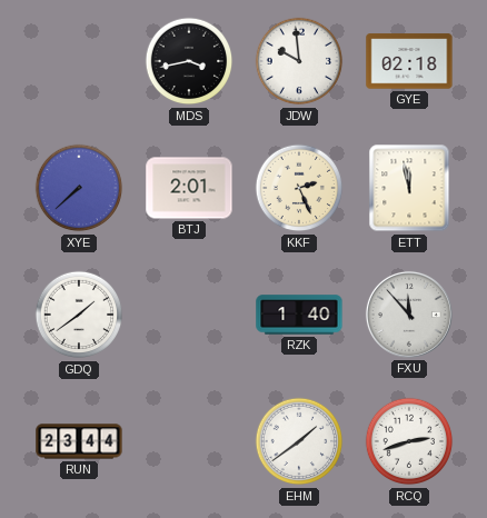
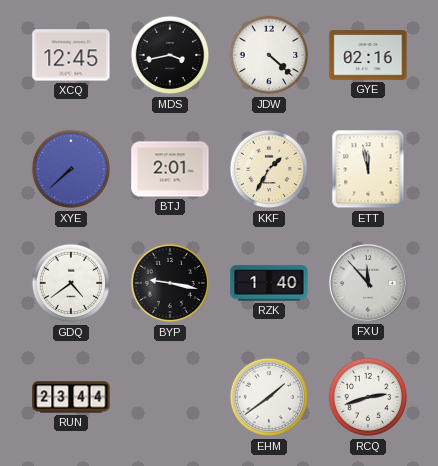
XCQ: none -> 12:45 (71, 55)
JDW: 9:59 -> 4:22 (269, 55)
GYE: 02:18 -> 02:16 (368, 55)
KKF: 2:26 -> 1:35 (269, 169)
GDQ: 1:39 -> 4:39 (71, 283)
BYP: none -> 9:17 (170, 283)
